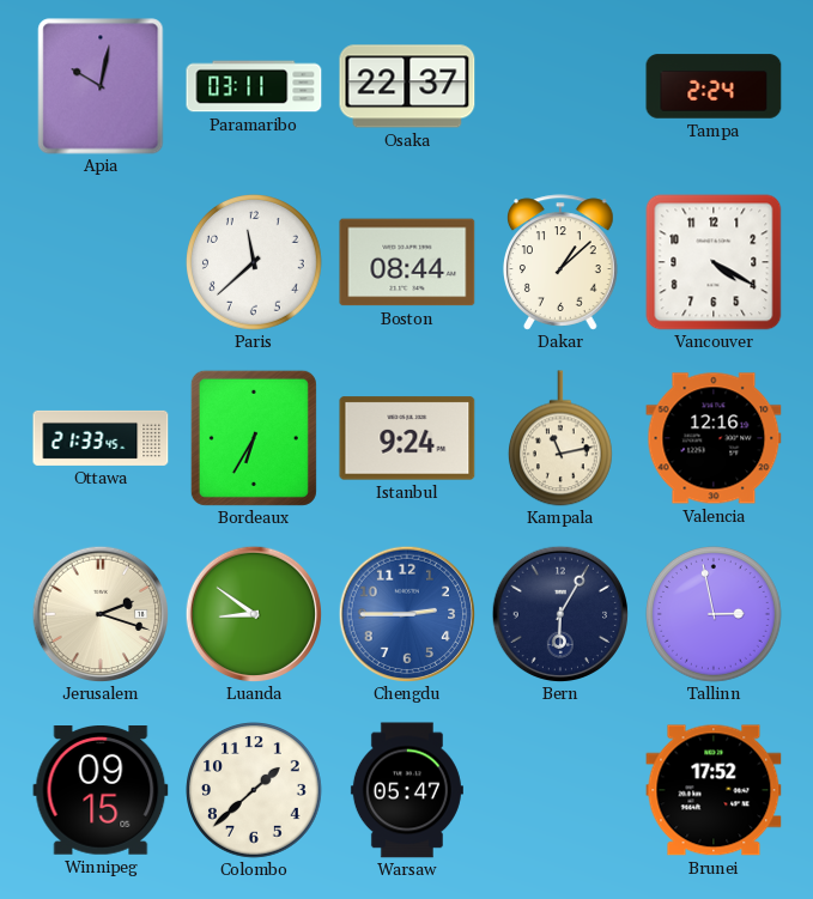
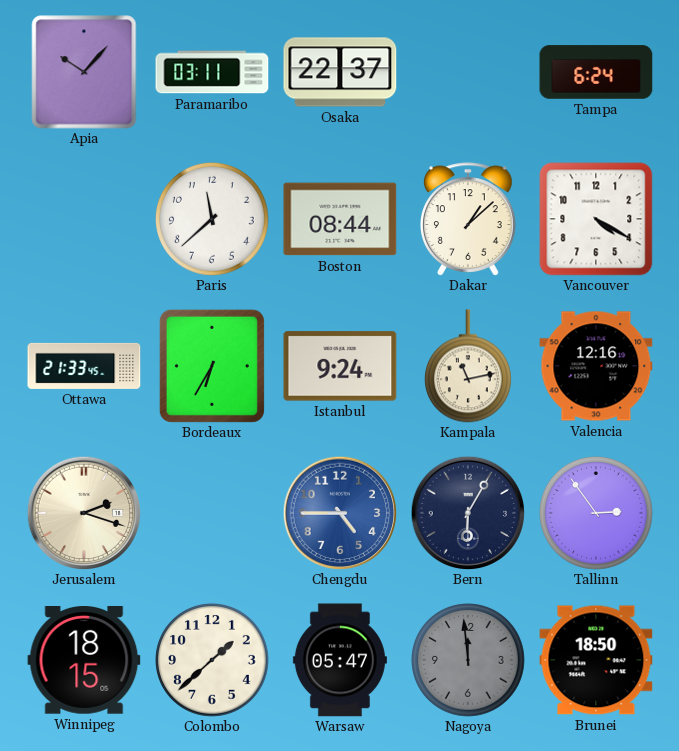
Apia: 10:02 -> 10:07 (84, 72)
Tampa: 2:24 -> 6:24 (596, 72)
Luanda: 8:51 -> none (254, 614)
Chengdu: 2:45 -> 4:45 (340, 513)
Tallinn: 2:58 -> 2:54 (597, 514)
Winnipeg: 09:15 -> 18:15 (84, 661)
Nagoya: none -> 11:59 (469, 661)
Brunei: 17:52 -> 18:50 (596, 660)
